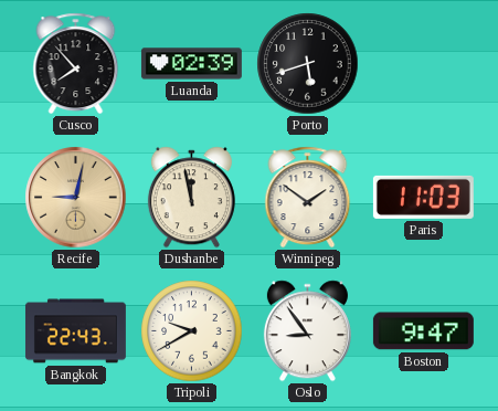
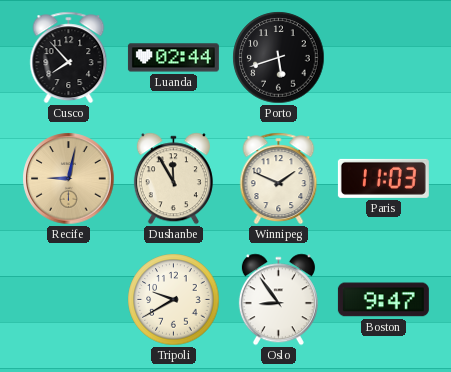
Luanda: 02:39 -> 02:44 (173, 58)
Dushanbe: 11:58 -> 11:55 (173, 179)
Winnipeg: 1:51 -> 1:49 (279, 179)
Bangkok: 22:43 -> none (75, 331)
